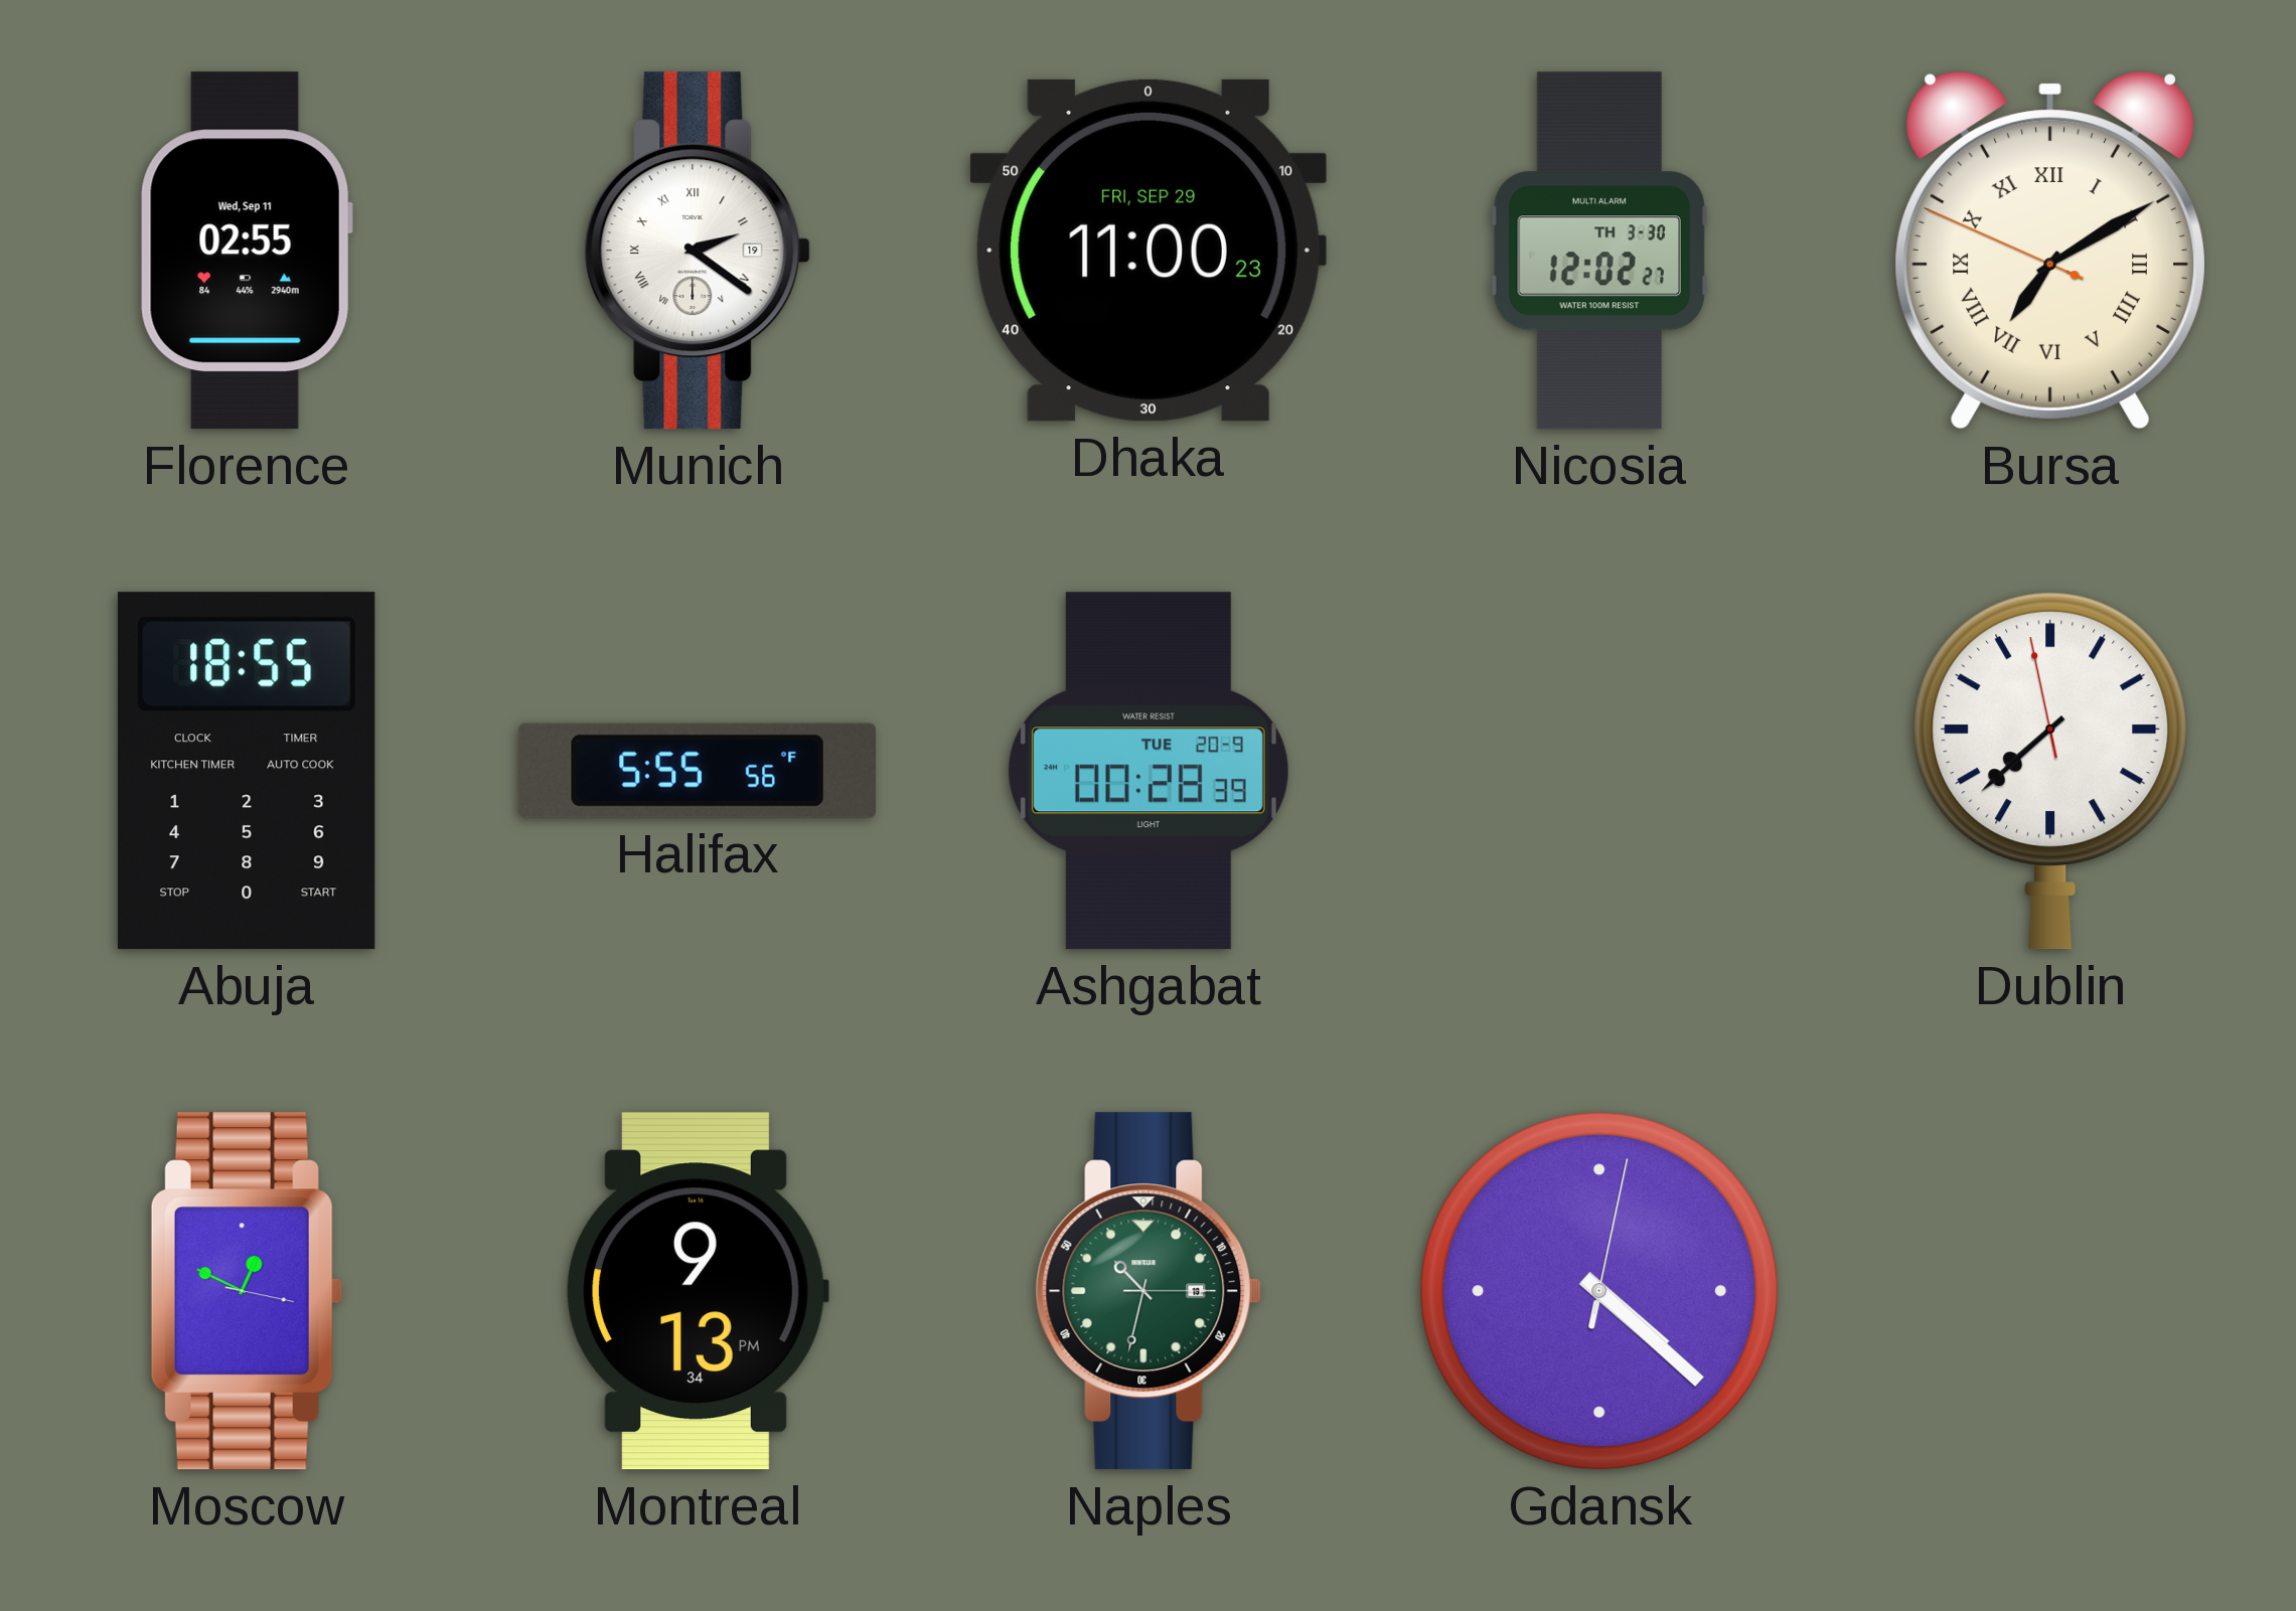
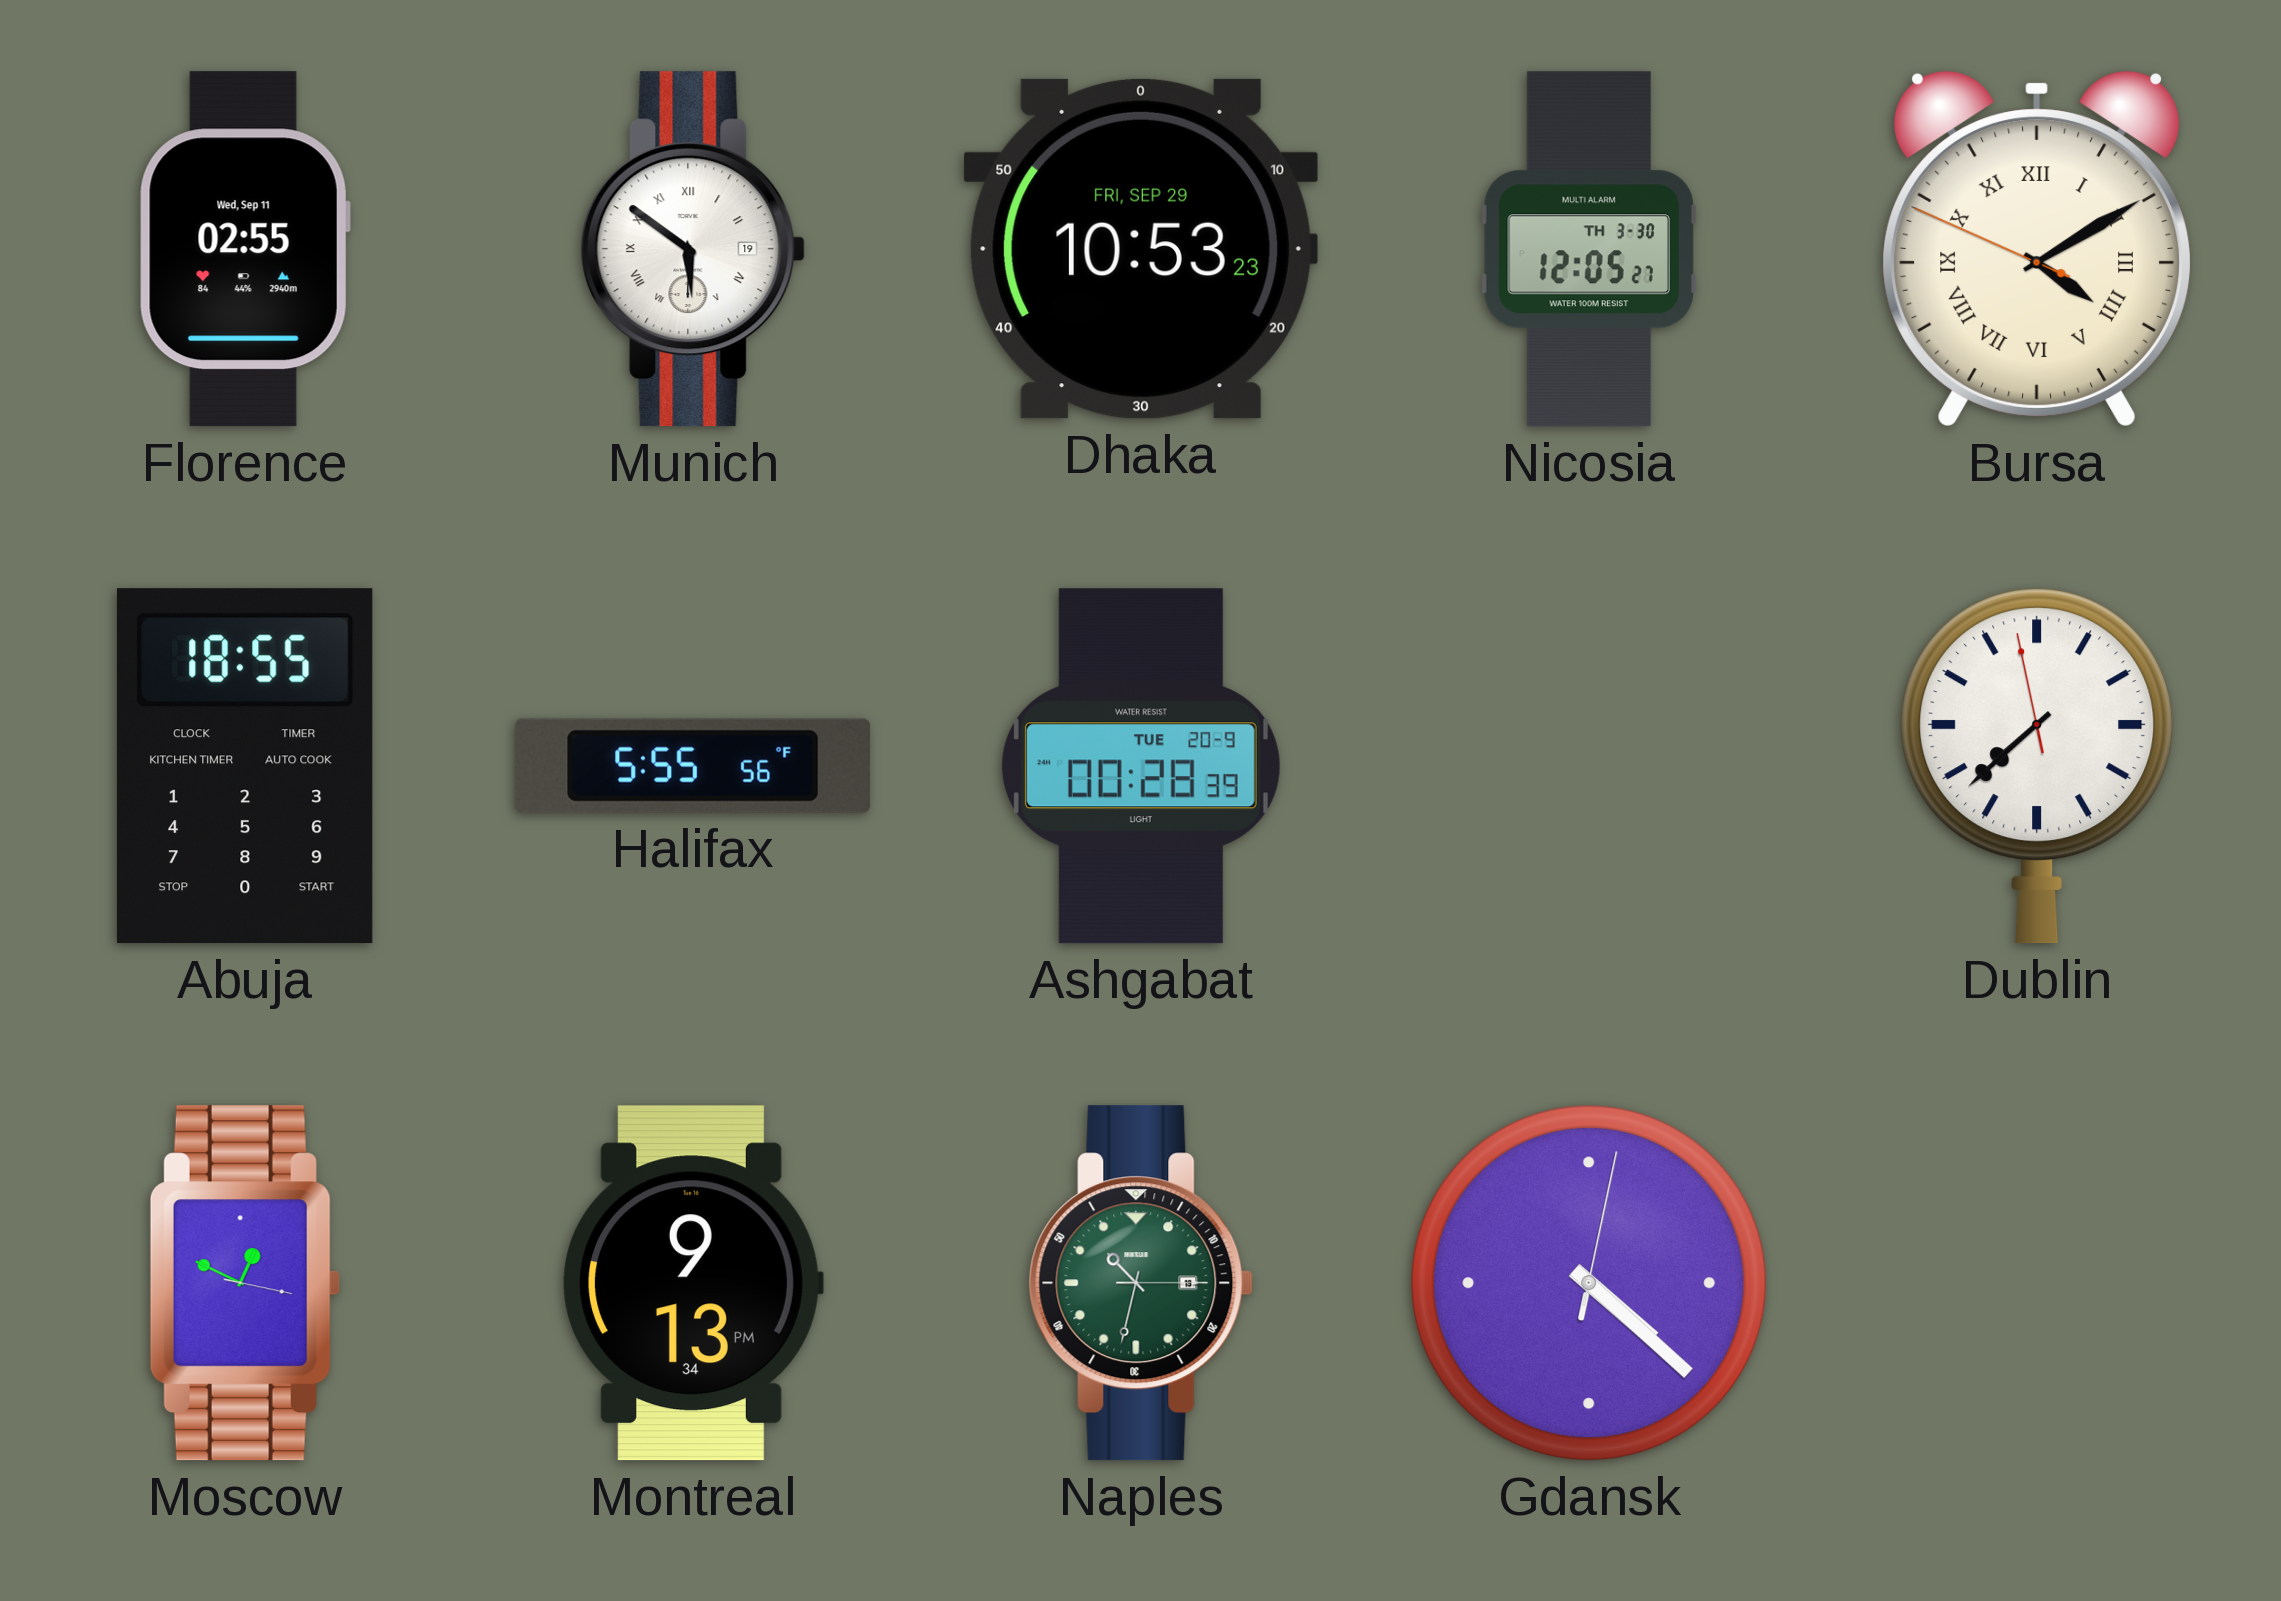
Munich: 2:21 -> 5:51 (693, 249)
Dhaka: 11:00 -> 10:53 (1141, 249)
Nicosia: 12:02 -> 12:05 (1588, 249)
Bursa: 7:09 -> 4:09 (2037, 249)
